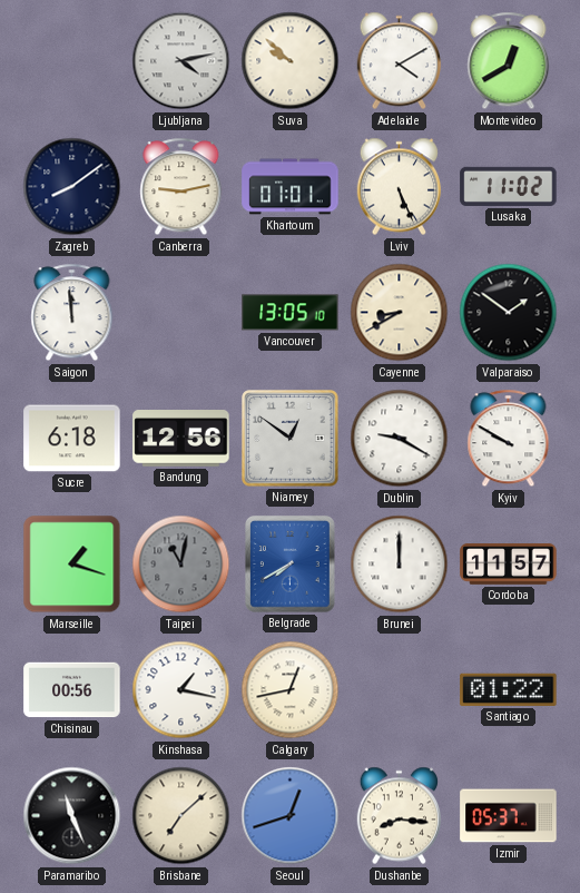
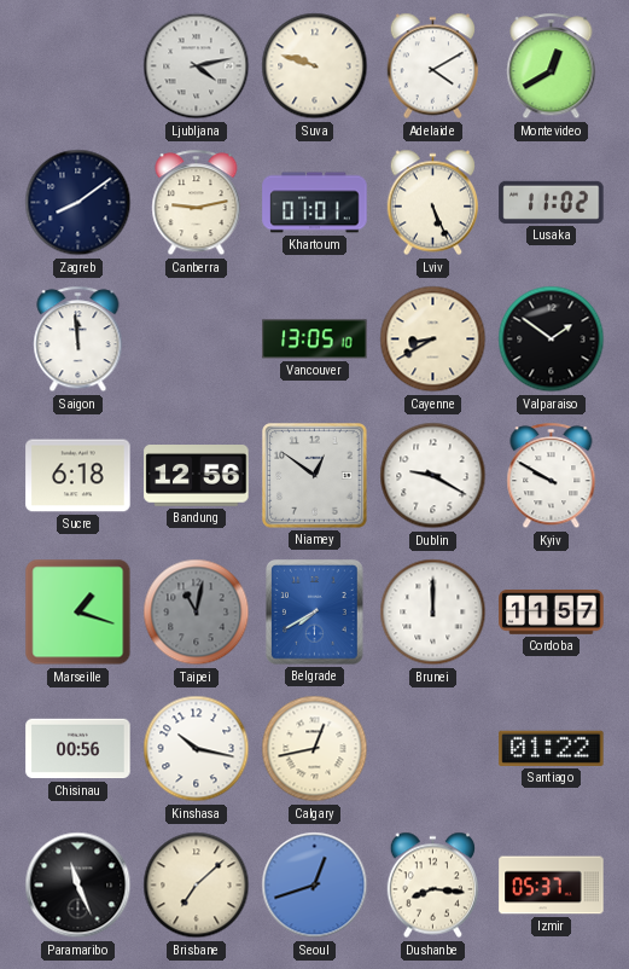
Suva: 9:52 -> 9:48 (315, 66)
Kinshasa: 1:17 -> 10:17 (197, 749)
